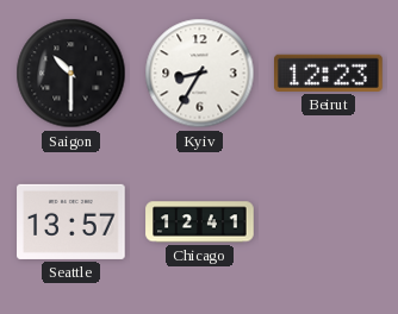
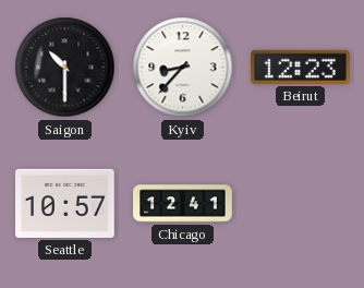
Kyiv: 8:35 -> 8:37 (183, 68)
Seattle: 13:57 -> 10:57 (65, 203)
